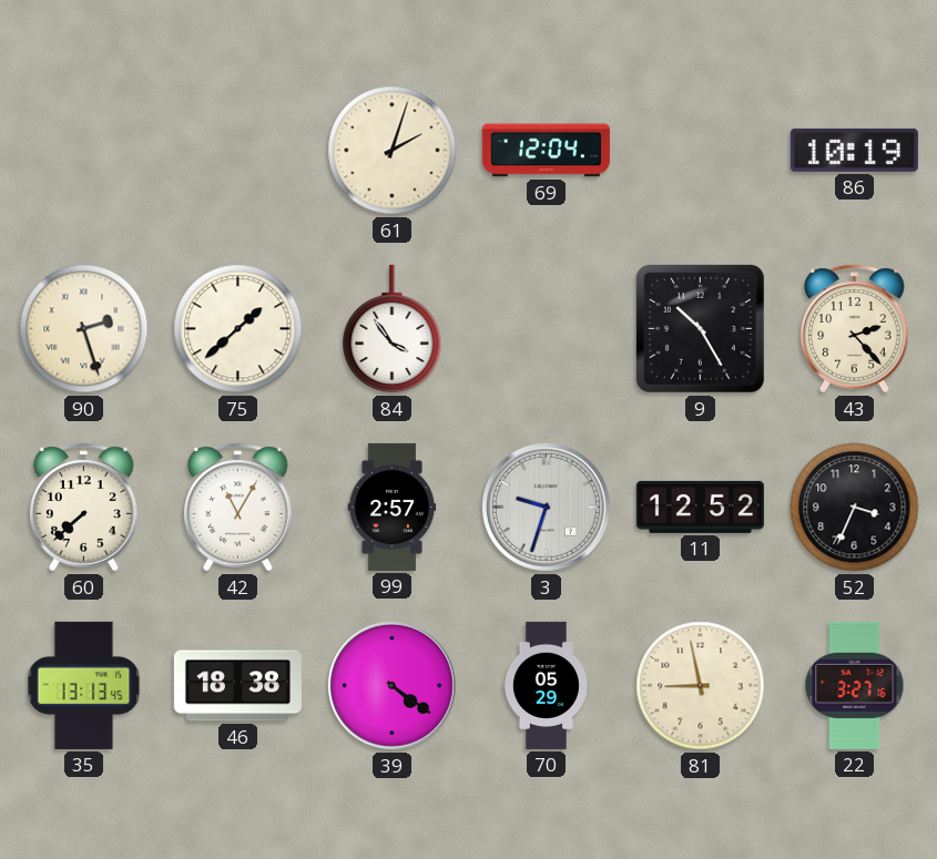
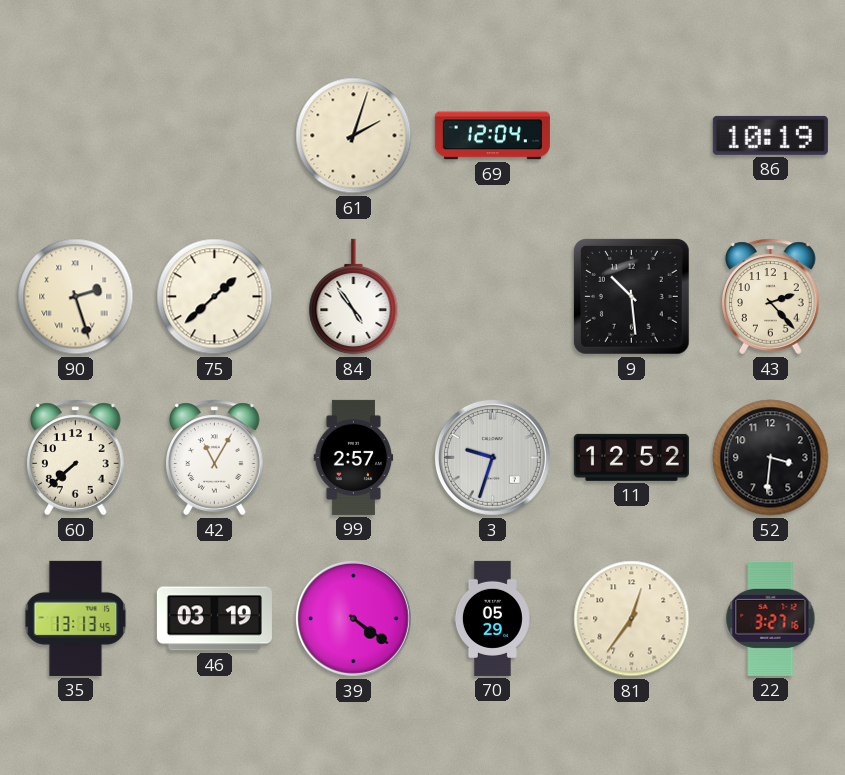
84: 3:54 -> 4:54 (354, 297)
9: 10:25 -> 10:29 (632, 297)
52: 3:34 -> 3:31 (771, 458)
46: 18:38 -> 03:19 (214, 619)
81: 8:58 -> 12:36 (632, 619)
